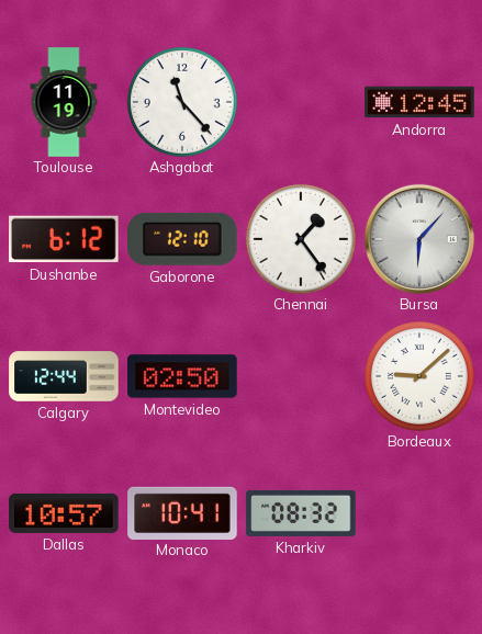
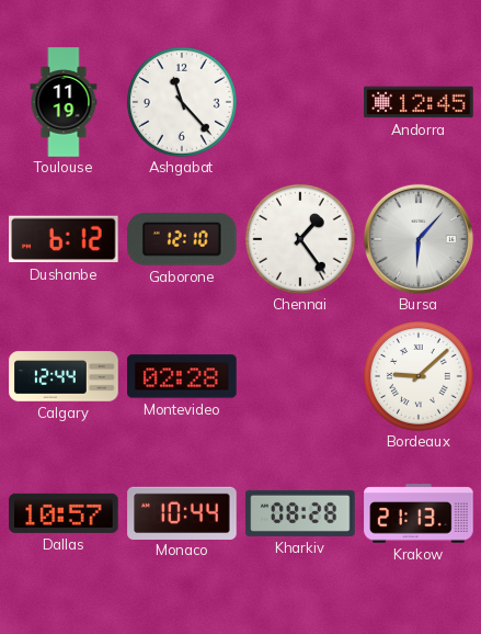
Montevideo: 02:50 -> 02:28 (182, 376)
Monaco: 10:41 -> 10:44 (182, 512)
Kharkiv: 08:32 -> 08:28 (300, 513)
Krakow: none -> 21:13 (419, 513)
